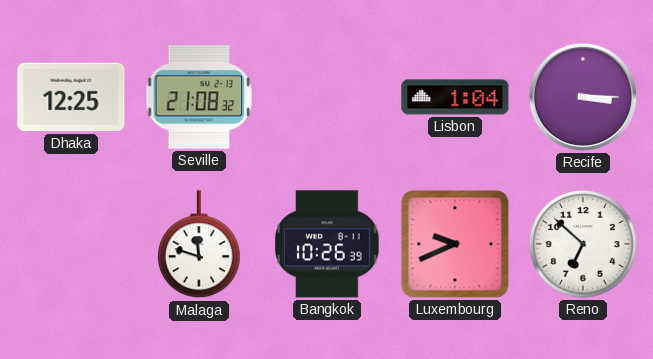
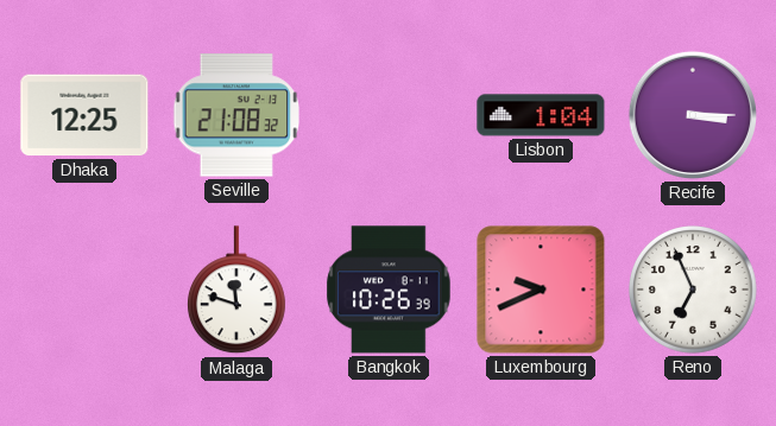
Reno: 6:52 -> 6:56 (694, 291)
